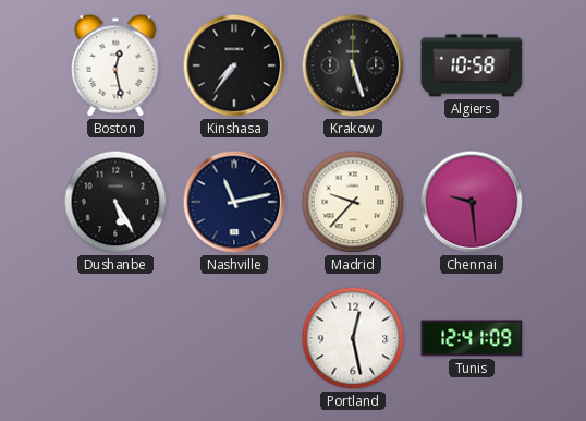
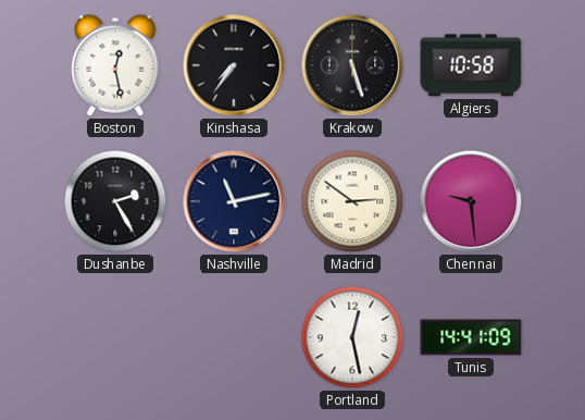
Dushanbe: 5:25 -> 2:25 (115, 201)
Madrid: 9:37 -> 2:51 (352, 201)
Tunis: 12:41 -> 14:41 (471, 337)
